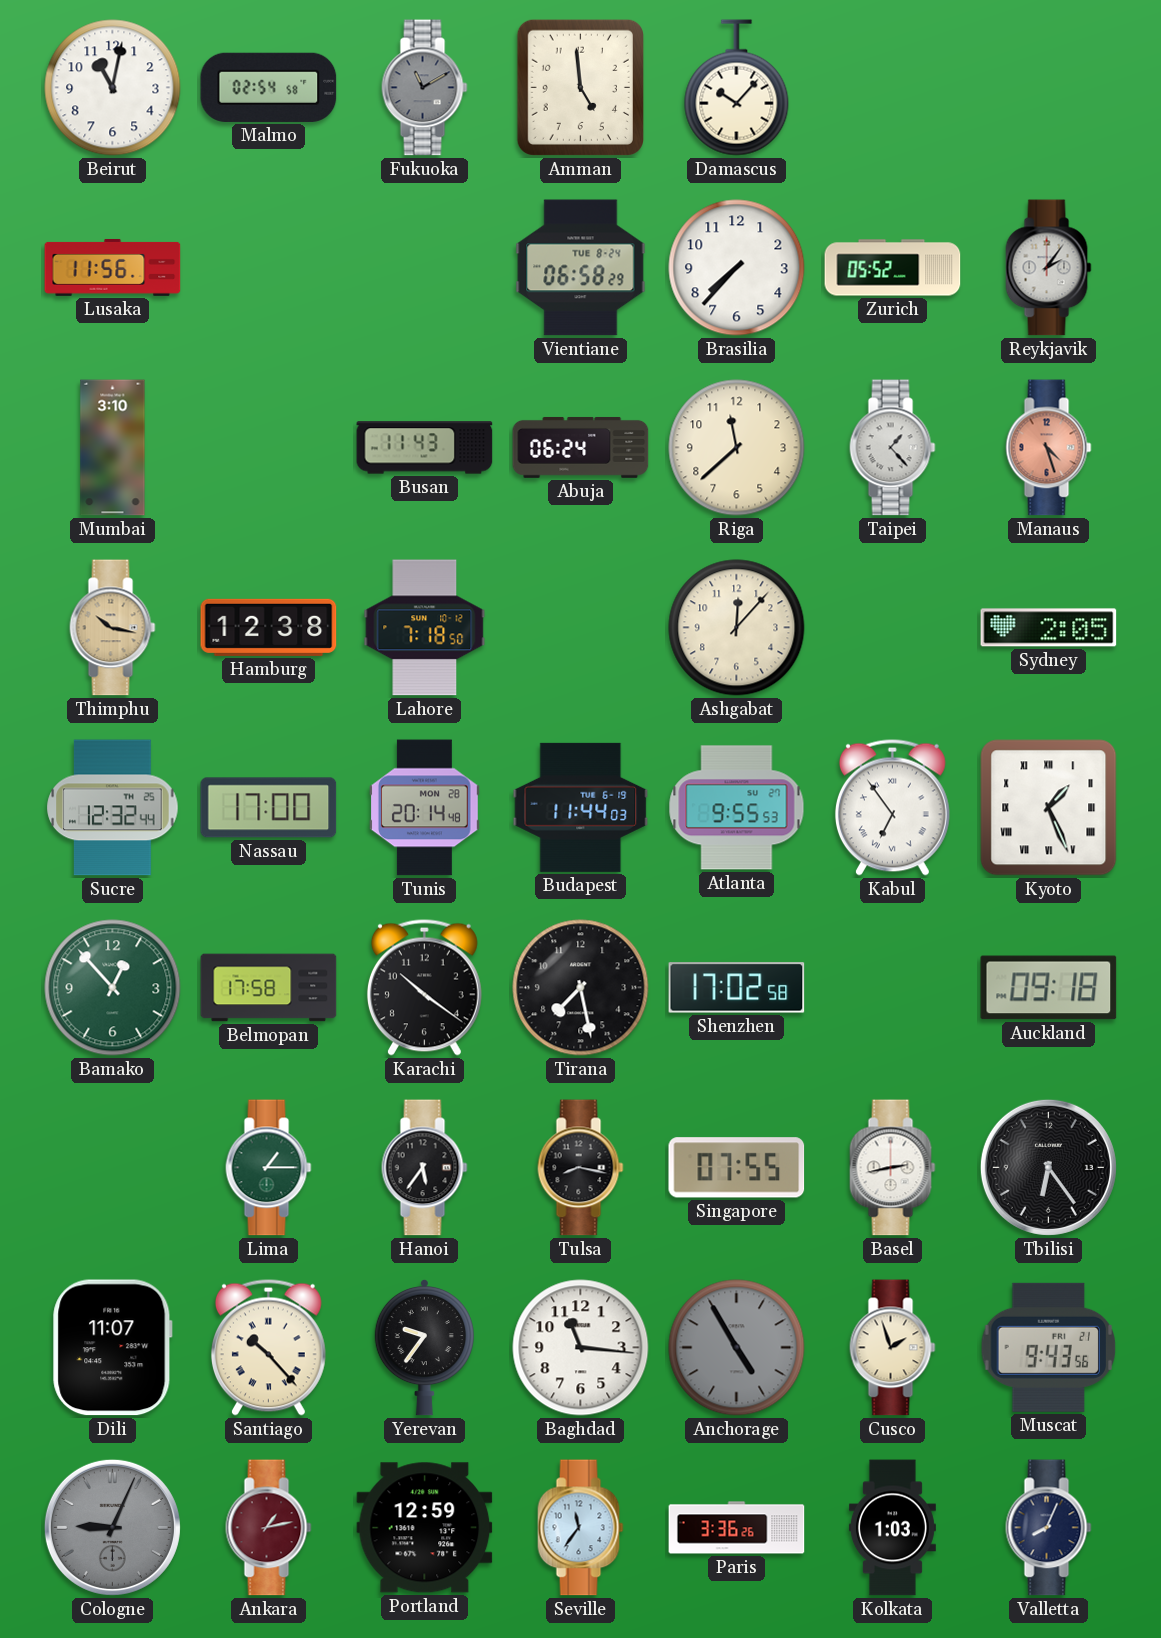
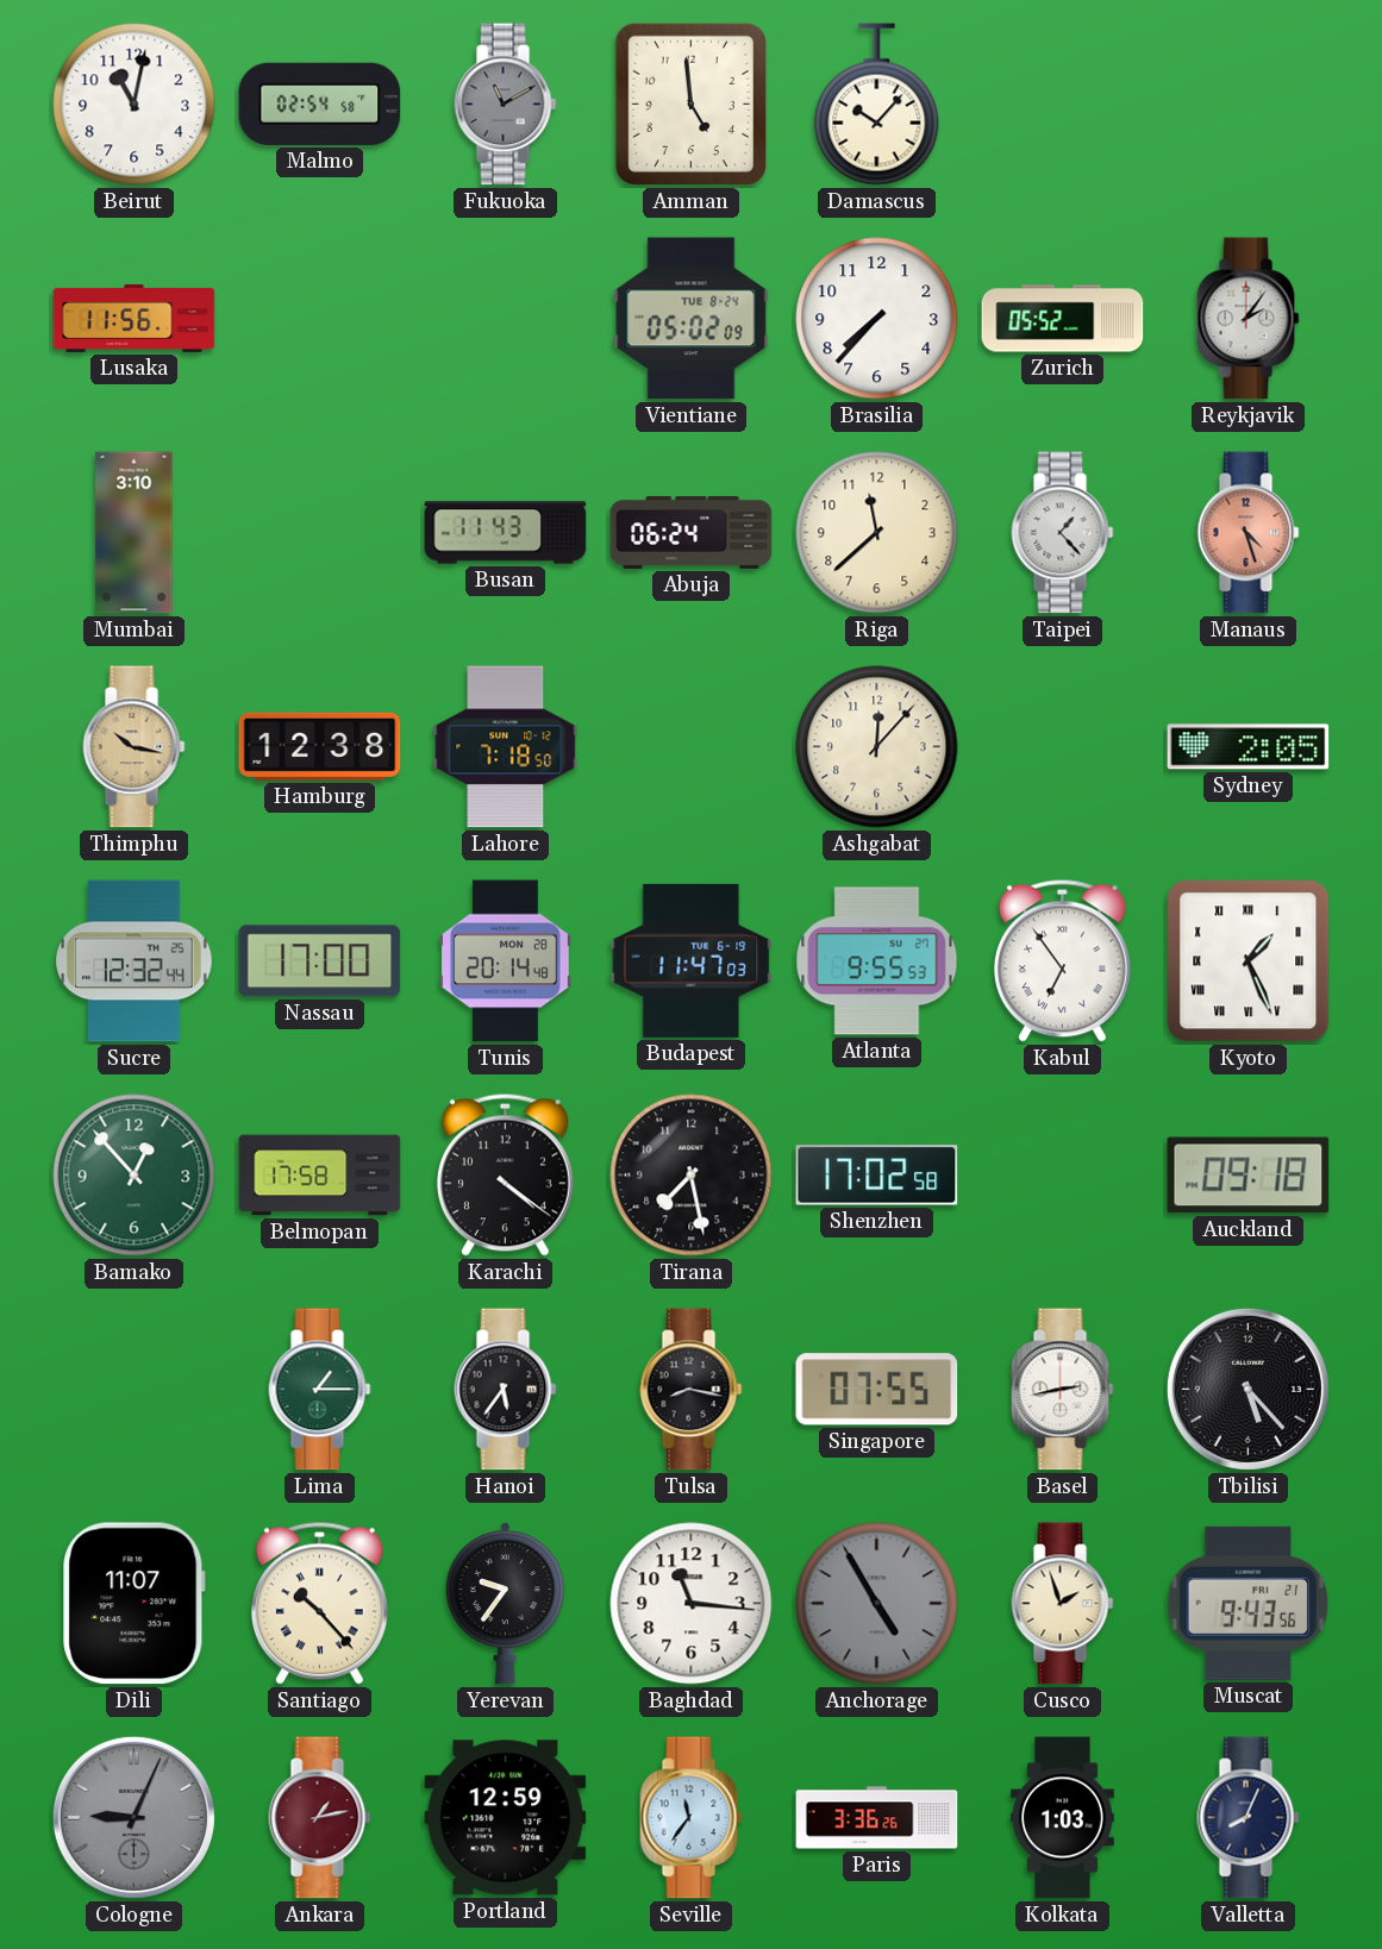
Vientiane: 06:58 -> 05:02 (692, 319)
Budapest: 11:44 -> 11:47 (692, 960)
Karachi: 10:21 -> 4:21 (505, 1174)
Tbilisi: 6:24 -> 5:23 (1247, 1389)
